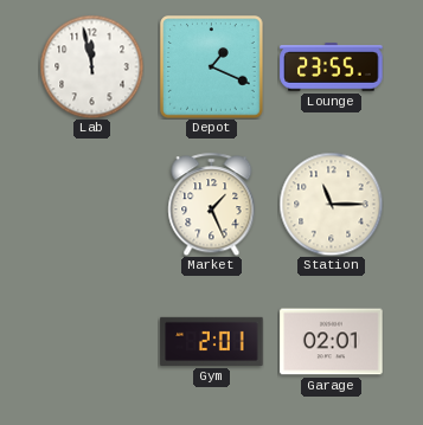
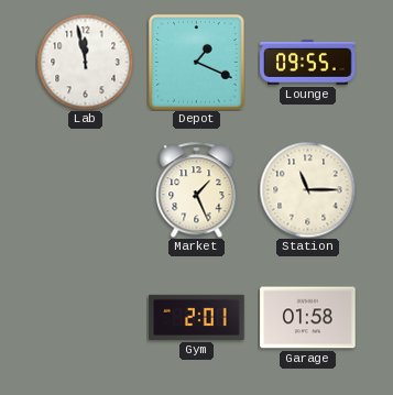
Lounge: 23:55 -> 09:55 (308, 63)
Garage: 02:01 -> 01:58 (308, 318)
